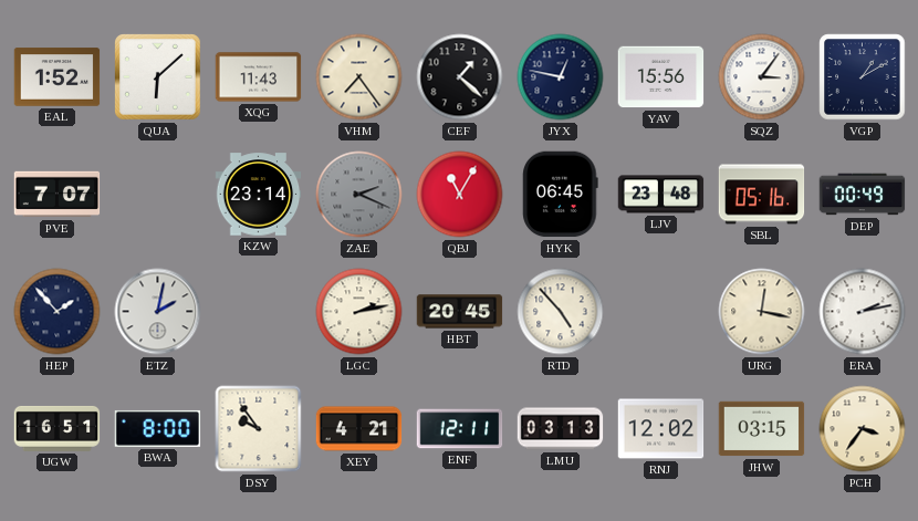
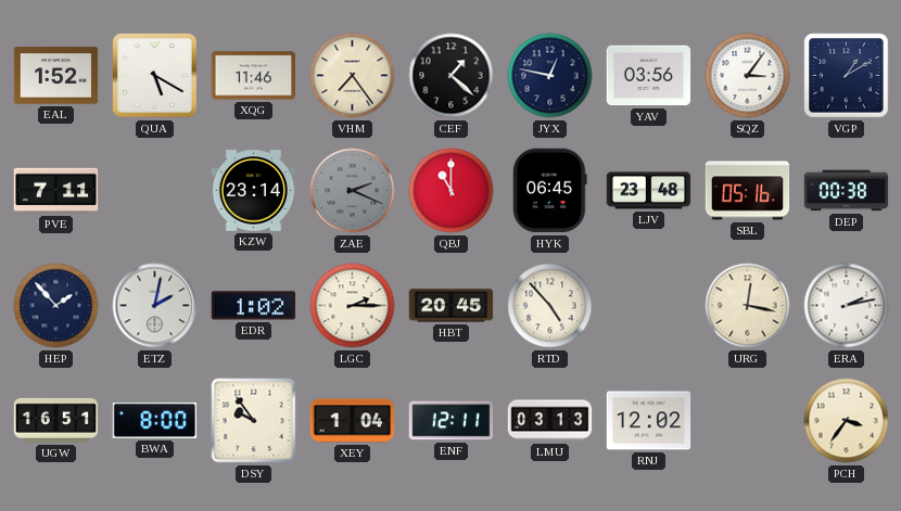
QUA: 6:08 -> 5:20 (155, 76)
XQG: 11:43 -> 11:46 (254, 76)
YAV: 15:56 -> 03:56 (649, 76)
PVE: 7:07 -> 7:11 (56, 191)
QBJ: 11:05 -> 11:00 (452, 191)
DEP: 00:49 -> 00:38 (847, 191)
EDR: none -> 1:02 (254, 306)
LGC: 2:13 -> 2:15 (353, 306)
XEY: 4:21 -> 1:04 (353, 421)
JHW: 03:15 -> none (762, 429)
